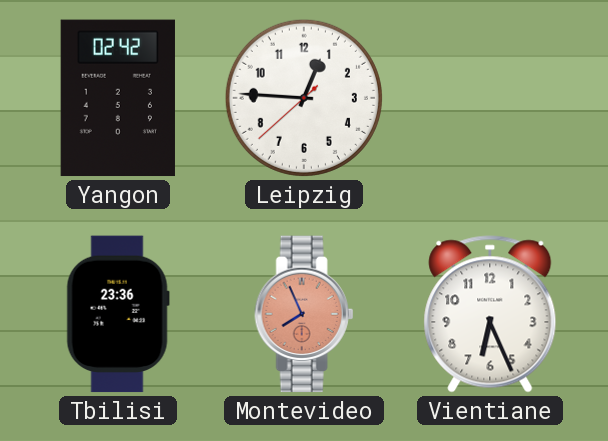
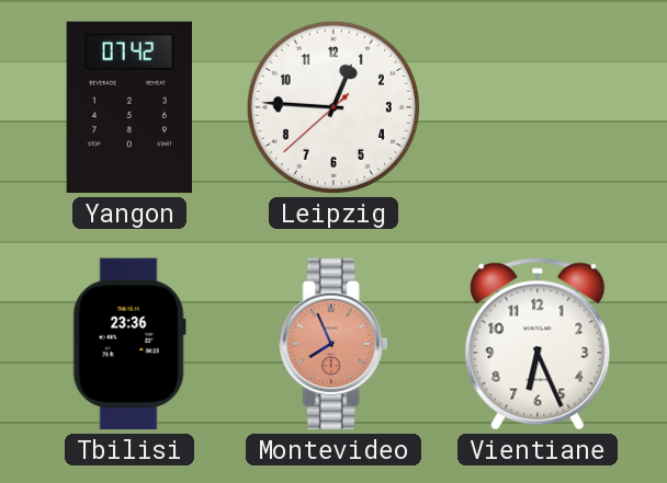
Yangon: 02:42 -> 07:42 (129, 107)
